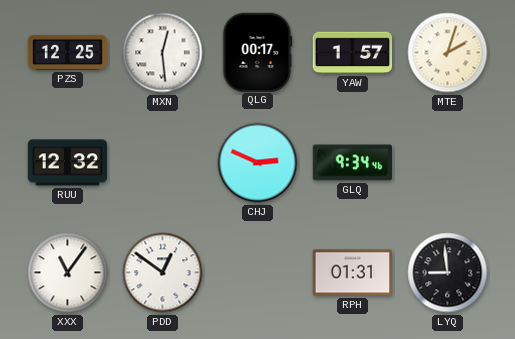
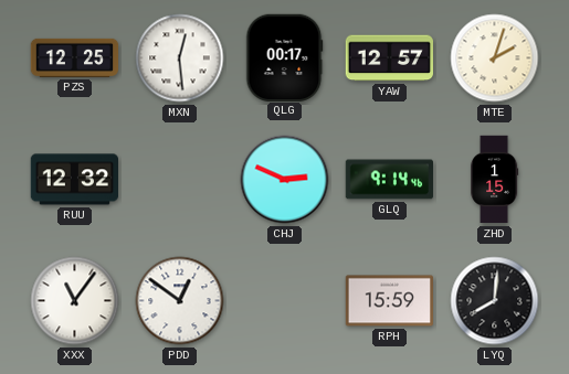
YAW: 1:57 -> 12:57 (389, 58)
GLQ: 9:34 -> 9:14 (389, 180)
ZHD: none -> 1:15 (495, 180)
RPH: 01:31 -> 15:59 (390, 301)
LYQ: 8:59 -> 8:01 (495, 301)
